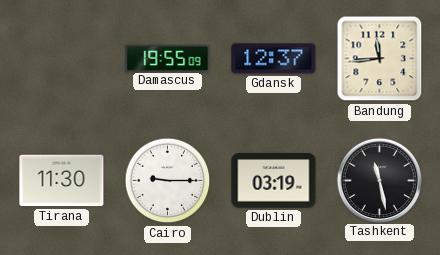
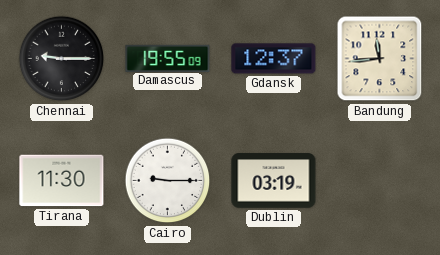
Chennai: none -> 9:15 (62, 59)
Tashkent: 11:28 -> none (379, 180)
